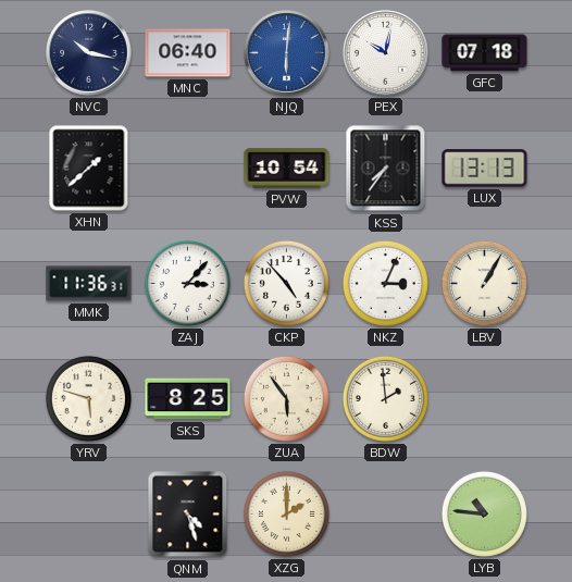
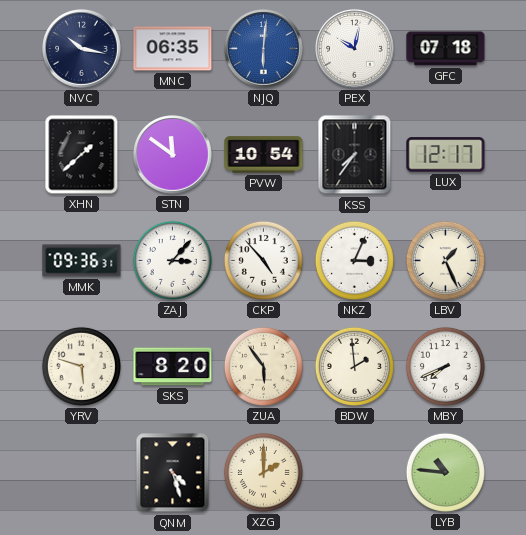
MNC: 06:40 -> 06:35 (173, 49)
STN: none -> 11:51 (173, 155)
LUX: 13:13 -> 12:17 (446, 155)
MMK: 11:36 -> 09:36 (82, 261)
LBV: 1:05 -> 1:26 (445, 260)
SKS: 8:25 -> 8:20 (173, 367)
MBY: none -> 7:41 (445, 366)
